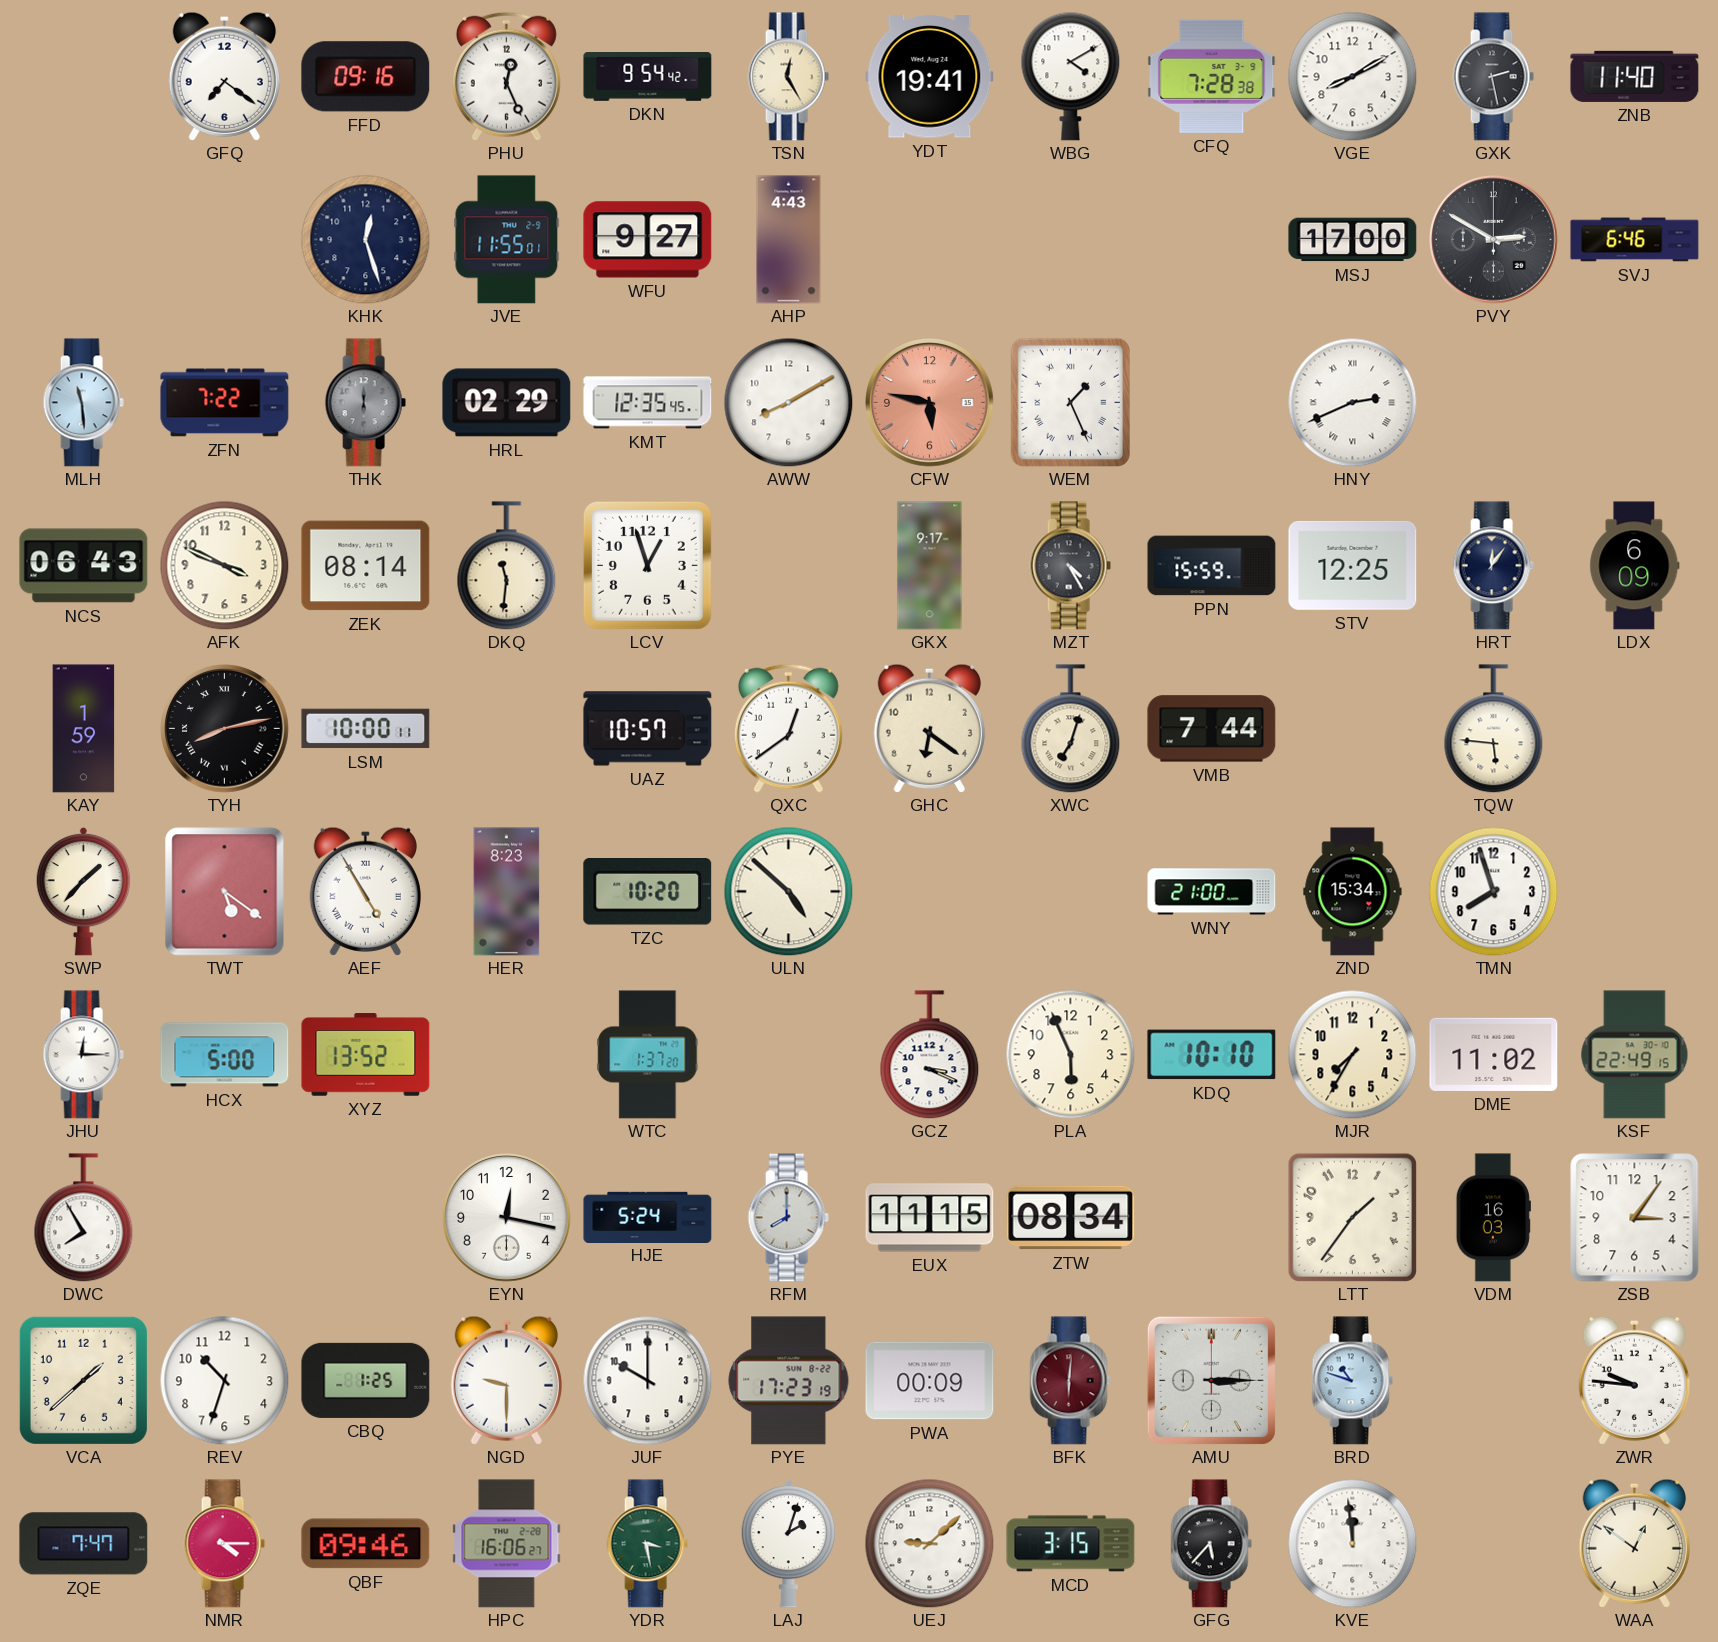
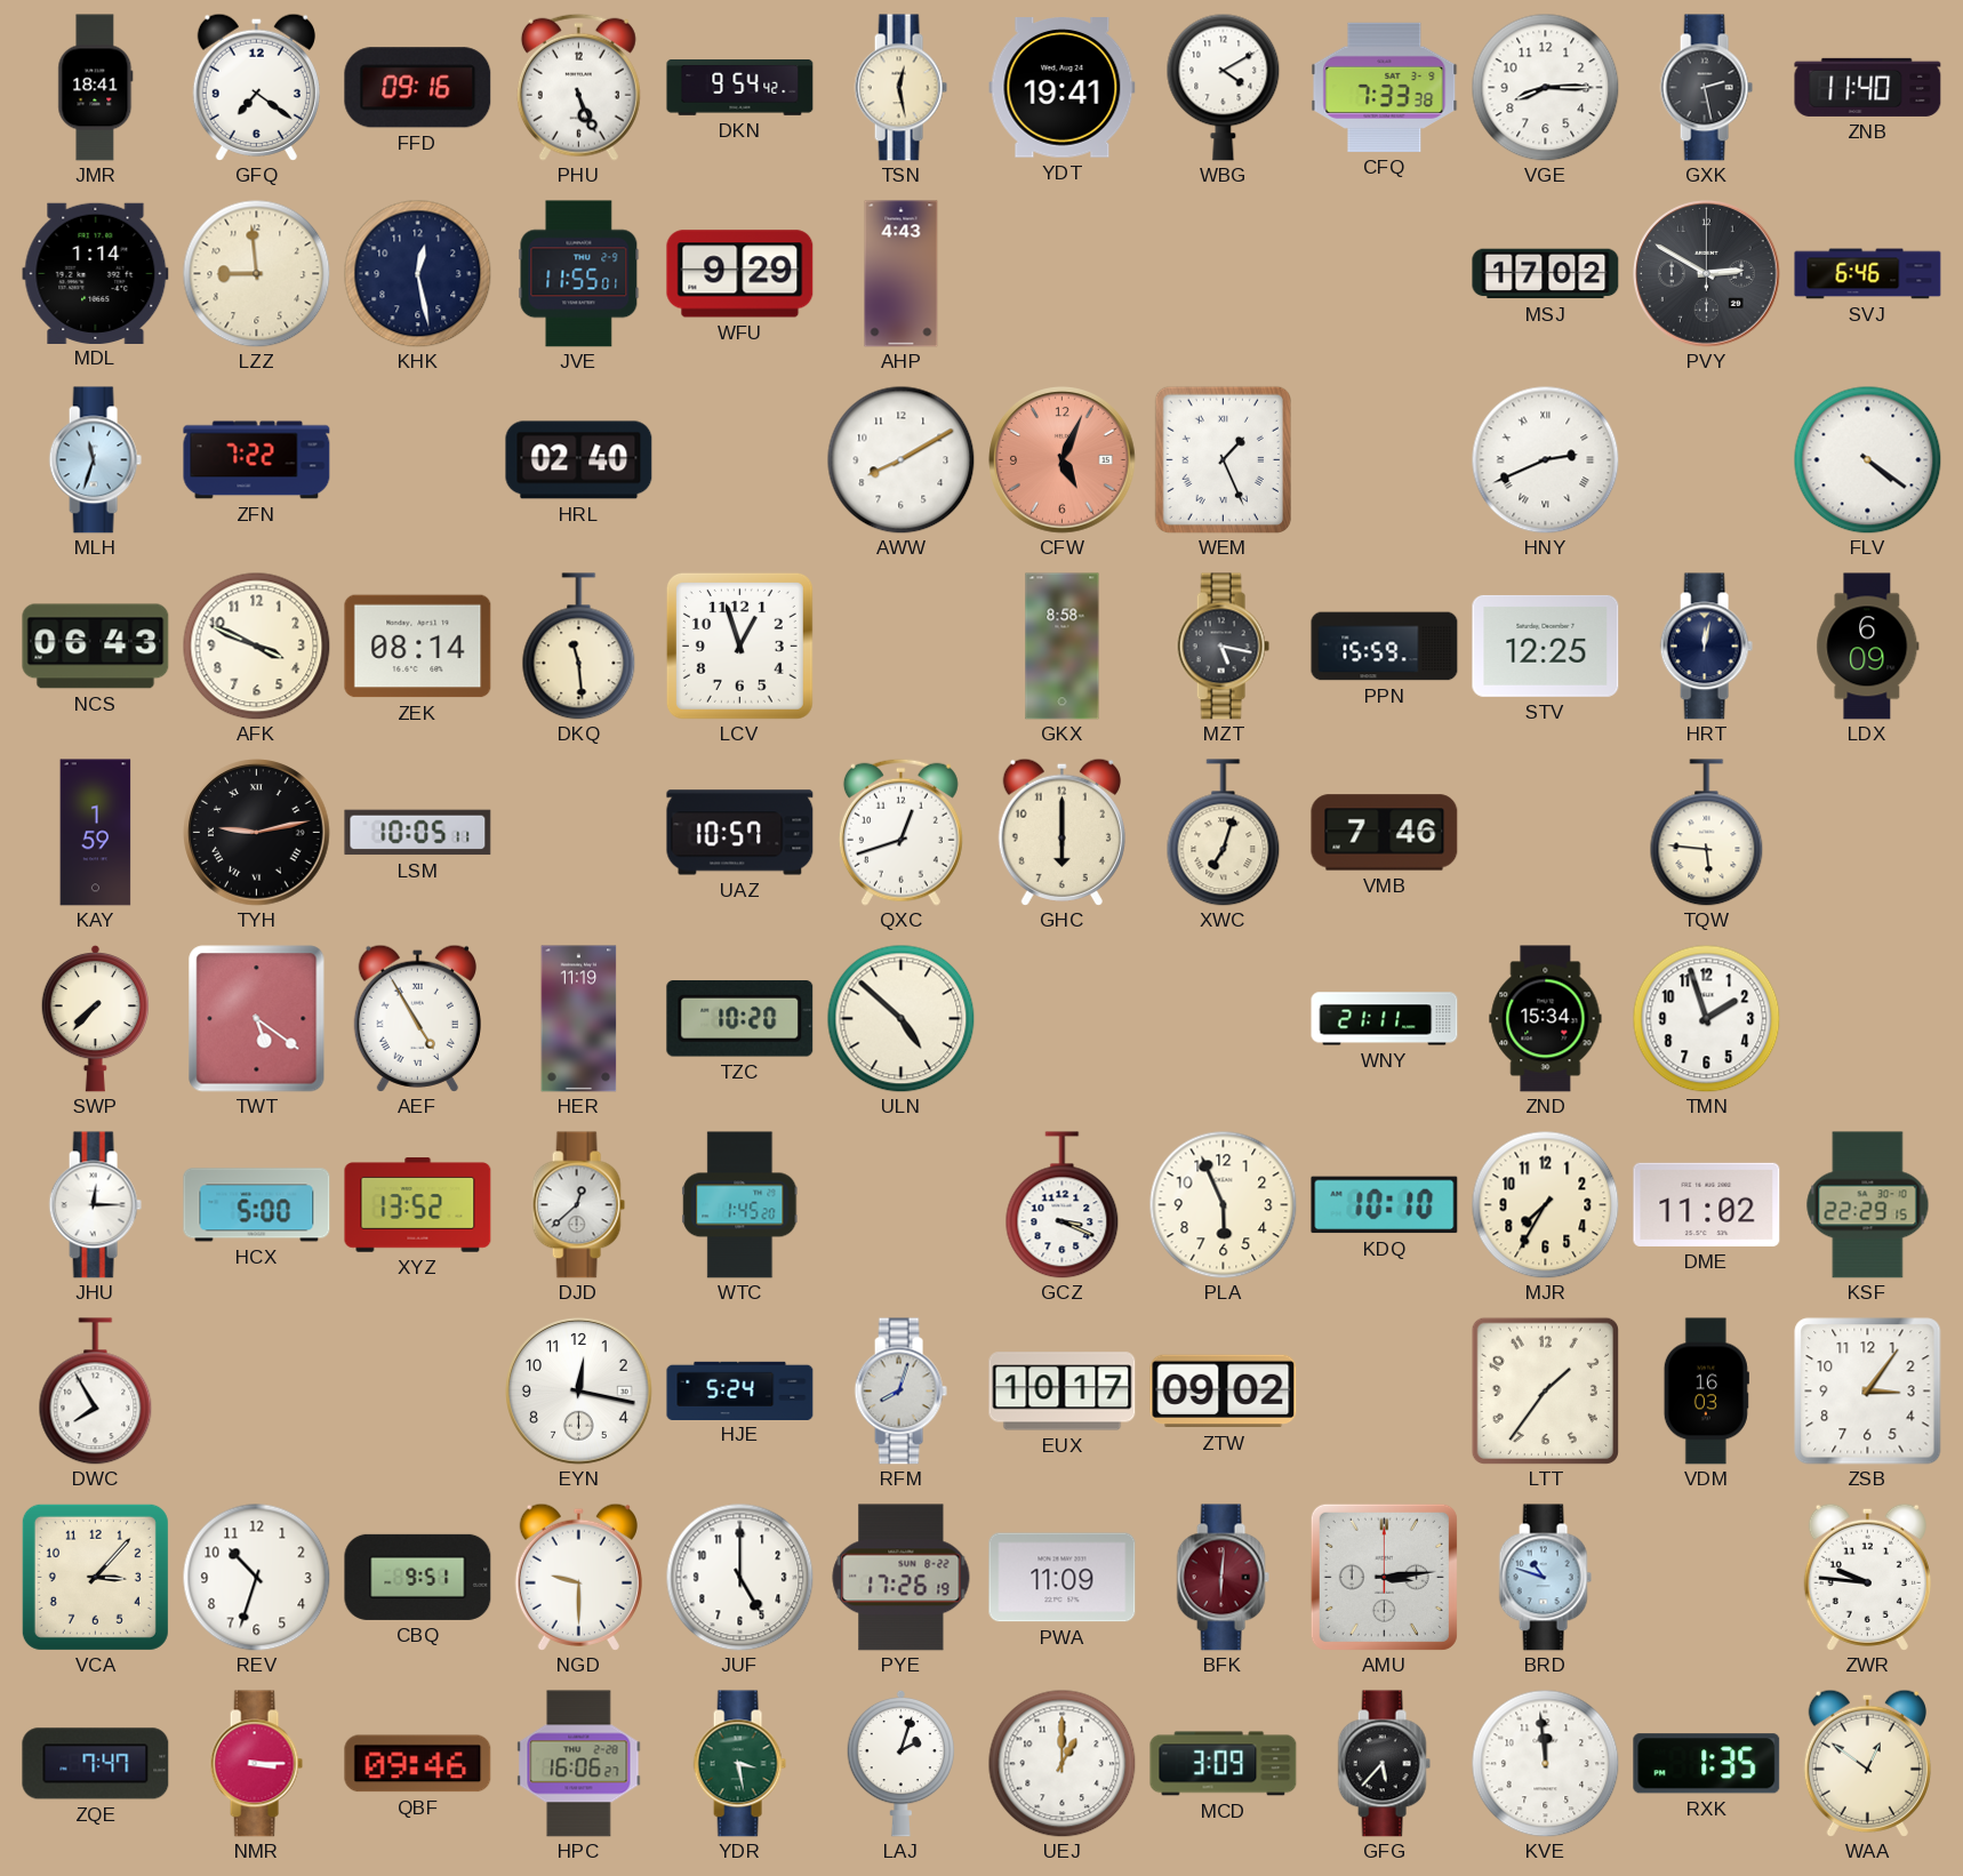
JMR: none -> 18:41 (96, 88)
PHU: 12:26 -> 5:26 (578, 87)
TSN: 12:25 -> 12:28 (900, 88)
CFQ: 7:28 -> 7:33 (1385, 87)
VGE: 8:10 -> 8:15 (1545, 87)
MDL: none -> 1:14 (96, 273)
LZZ: none -> 8:59 (256, 273)
KHK: 12:27 -> 12:28 (417, 273)
WFU: 9:27 -> 9:29 (740, 274)
MSJ: 17:00 -> 17:02 (1546, 274)
MLH: 11:29 -> 11:33 (95, 460)
THK: 6:00 -> none (365, 403)
HRL: 02:29 -> 02:40 (579, 460)
KMT: 12:35 -> none (648, 403)
CFW: 5:47 -> 5:04 (1063, 460)
FLV: none -> 4:21 (1867, 459)
DKQ: 11:31 -> 11:29 (579, 647)
GKX: 9:17 -> 8:58 (1063, 647)
MZT: 4:25 -> 5:17 (1223, 647)
HRT: 12:06 -> 12:02 (1706, 647)
TYH: 8:13 -> 9:13 (257, 833)
LSM: 10:00 -> 10:05 (418, 833)
QXC: 12:39 -> 12:42 (900, 832)
GHC: 6:21 -> 6:00 (1061, 832)
VMB: 7:44 -> 7:46 (1385, 833)
SWP: 1:37 -> 7:37 (95, 1018)
HER: 8:23 -> 11:19 (579, 1019)
WNY: 21:00 -> 21:11 (1385, 1019)
TMN: 7:57 -> 1:57 (1706, 1018)
DJD: none -> 12:38 (578, 1205)
WTC: 1:37 -> 1:45 (740, 1205)
KSF: 22:49 -> 22:29 (1868, 1205)
RFM: 8:00 -> 8:03 (900, 1392)
EUX: 11:15 -> 10:17 (1063, 1392)
ZTW: 08:34 -> 09:02 (1224, 1392)
VCA: 1:38 -> 3:07 (95, 1577)
CBQ: 1:25 -> 9:51 (418, 1577)
JUF: 10:00 -> 5:00 (739, 1577)
PYE: 17:23 -> 17:26 (902, 1578)
PWA: 00:09 -> 11:09 (1063, 1578)
AMU: 3:15 -> 3:14 (1384, 1577)
NMR: 4:15 -> 3:15 (256, 1764)
UEJ: 9:08 -> 1:00 (1061, 1763)
MCD: 3:15 -> 3:09 (1224, 1764)
RXK: none -> 1:35 (1707, 1764)
